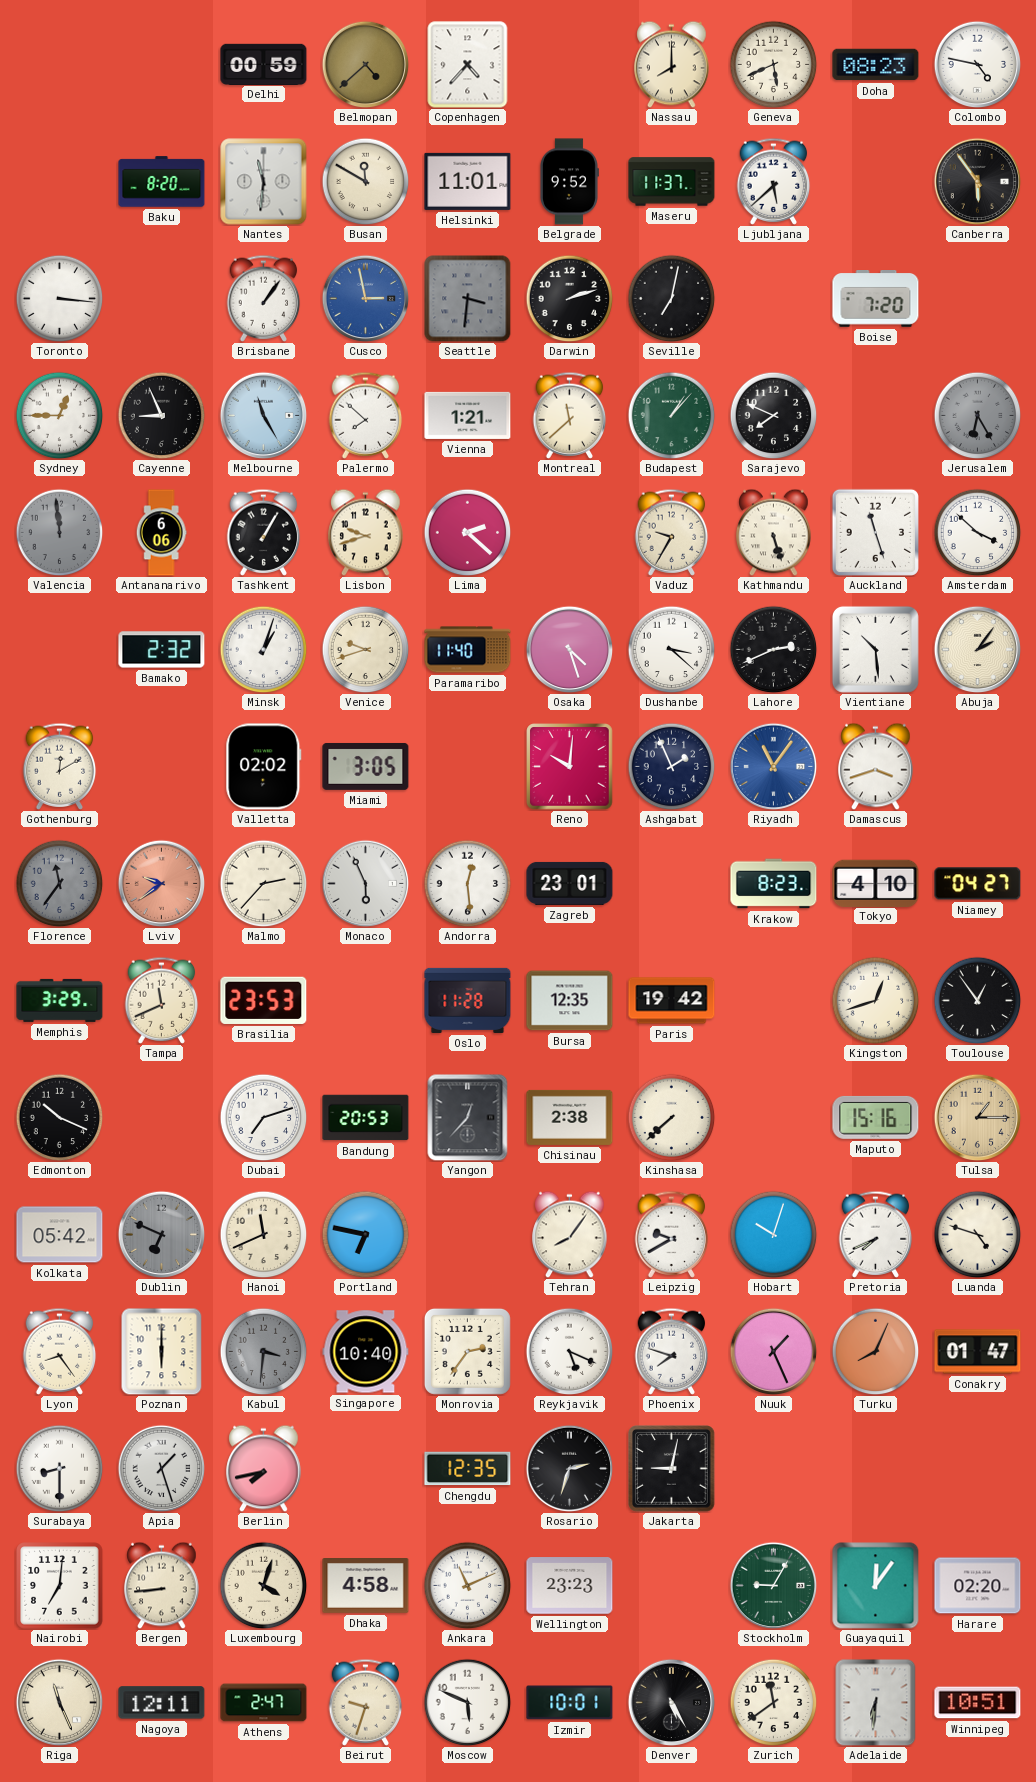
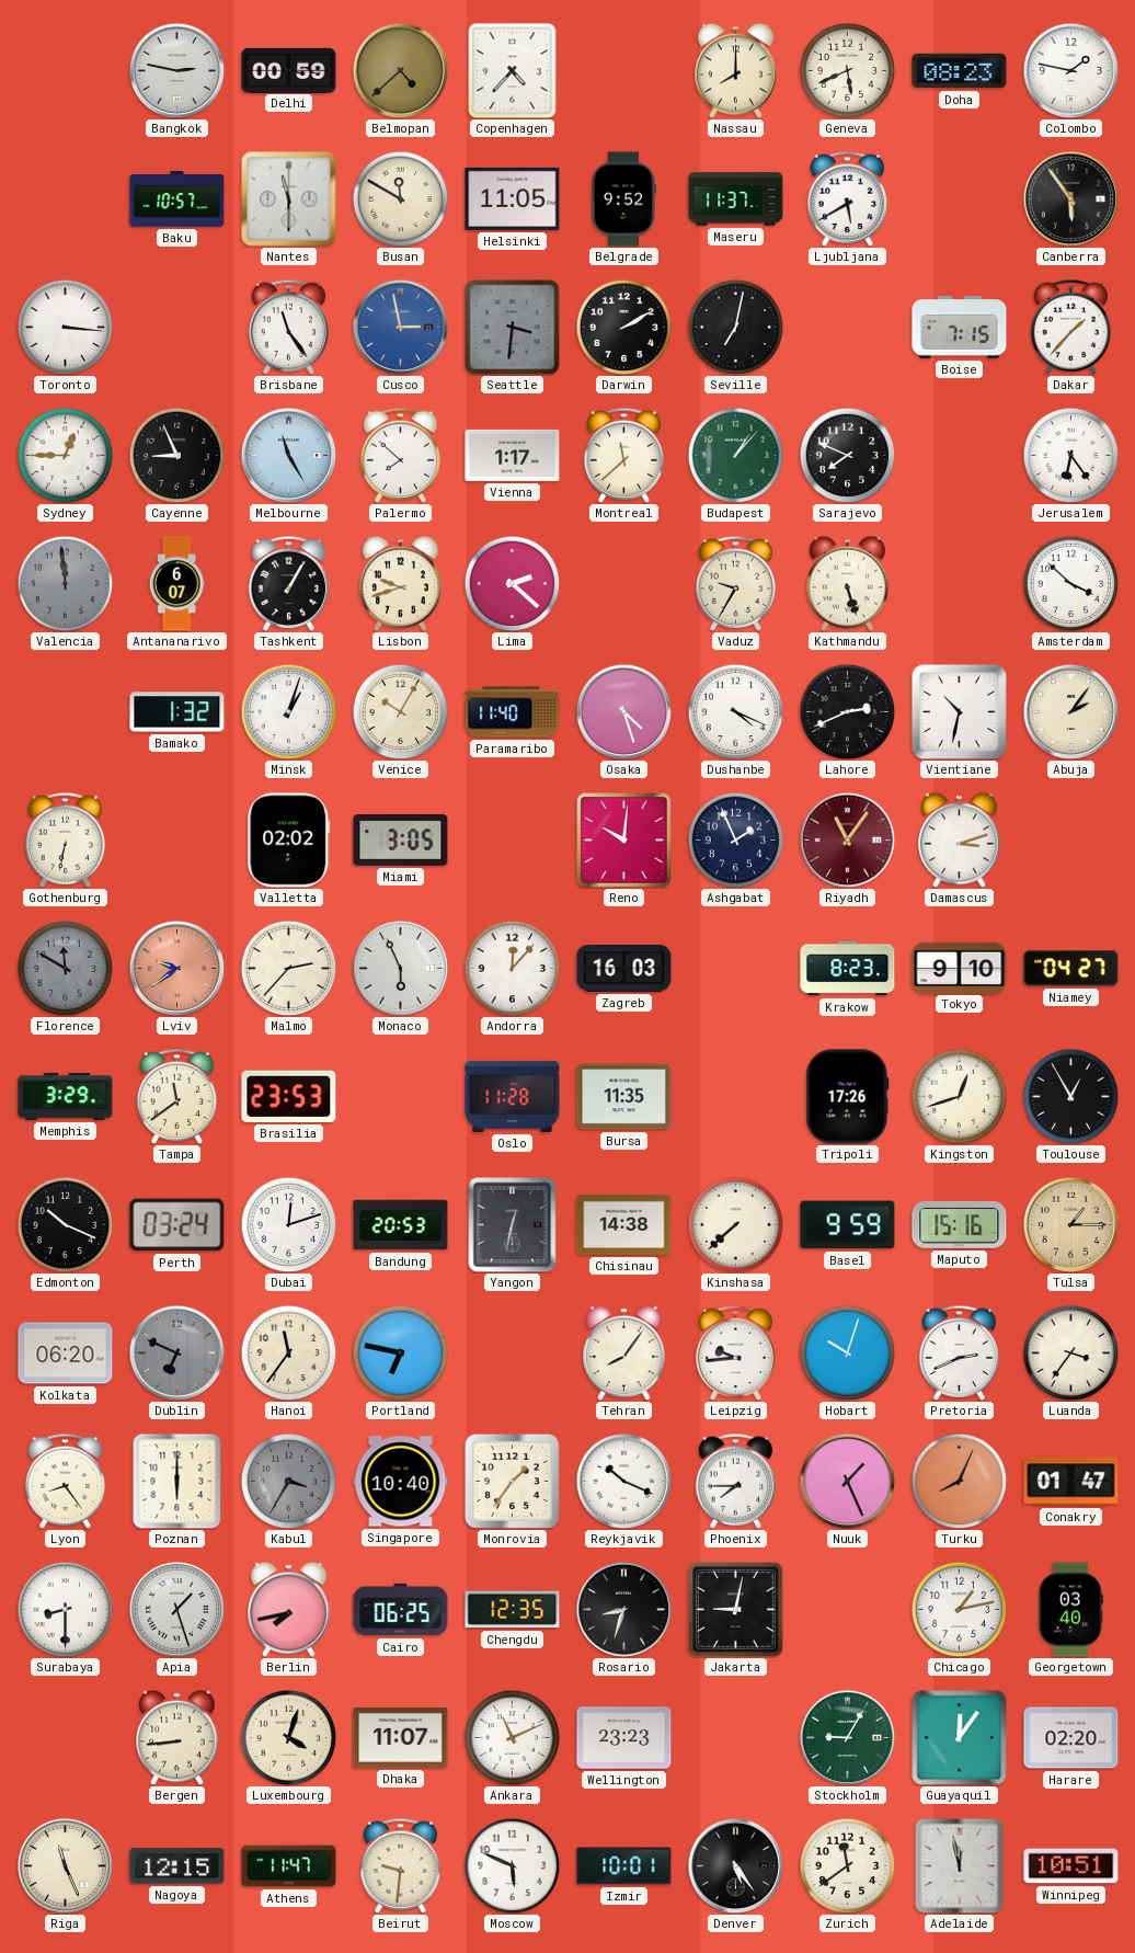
Bangkok: none -> 2:47 (176, 70)
Colombo: 4:47 -> 1:47 (1070, 70)
Baku: 8:20 -> 10:57 (177, 199)
Nantes: 11:31 -> 11:30 (289, 199)
Helsinki: 11:01 -> 11:05 (513, 198)
Ljubljana: 5:38 -> 5:40 (848, 198)
Brisbane: 1:06 -> 11:24 (289, 327)
Darwin: 2:12 -> 2:10 (623, 327)
Boise: 7:20 -> 7:15 (960, 328)
Dakar: none -> 1:37 (1071, 327)
Vienna: 1:21 -> 1:17 (513, 455)
Jerusalem: 6:25 -> 6:24 (1070, 455)
Jerusalem dial: grey -> white (1070, 455)
Antananarivo: 6:06 -> 6:07 (176, 584)
Auckland: 11:27 -> none (875, 532)
Bamako: 2:32 -> 1:32 (177, 712)
Venice: 9:42 -> 10:05 (400, 711)
Dushanbe: 3:22 -> 4:19 (735, 711)
Vientiane: 10:29 -> 10:32 (959, 711)
Gothenburg: 12:10 -> 6:32 (66, 840)
Riyadh dial: blue -> burgundy (847, 840)
Damascus: 3:42 -> 3:12 (960, 840)
Florence: 11:36 -> 11:50 (65, 968)
Andorra: 12:29 -> 12:07 (512, 968)
Zagreb: 23:01 -> 16:03 (624, 968)
Tokyo: 4:10 -> 9:10 (960, 968)
Tampa: 11:41 -> 11:39 (177, 1096)
Bursa: 12:35 -> 11:35 (624, 1097)
Paris: 19:42 -> none (672, 1001)
Tripoli: none -> 17:26 (848, 1097)
Toulouse: 12:54 -> 12:55 (1070, 1096)
Perth: none -> 03:24 (177, 1225)
Dubai: 7:12 -> 12:12 (288, 1224)
Yangon: 12:37 -> 12:32 (513, 1224)
Chisinau: 2:38 -> 14:38 (624, 1224)
Basel: none -> 9:59 (848, 1225)
Kolkata: 05:42 -> 06:20 (66, 1354)
Hanoi: 11:41 -> 11:36 (288, 1352)
Leipzig: 9:40 -> 9:44 (736, 1352)
Pretoria: 7:41 -> 2:41 (960, 1352)
Luanda: 4:48 -> 3:36 (1070, 1352)
Kabul: 3:31 -> 3:35 (288, 1481)
Monrovia: 2:36 -> 1:36 (512, 1481)
Reykjavik: 5:19 -> 10:19 (623, 1481)
Phoenix: 7:48 -> 7:45 (736, 1481)
Cairo: none -> 06:25 (401, 1610)
Rosario: 2:33 -> 8:33 (623, 1609)
Chicago: none -> 1:13 (959, 1609)
Georgetown: none -> 03:40 (1070, 1610)
Nairobi: 7:01 -> none (60, 1586)
Dhaka: 4:58 -> 11:07 (401, 1738)
Nagoya: 12:11 -> 12:15 (177, 1866)
Athens: 2:47 -> 11:47 (289, 1866)
Beirut: 9:33 -> 9:31 (401, 1865)
Denver: 5:25 -> 5:24 (735, 1865)
Adelaide: 6:31 -> 11:58 (960, 1865)
